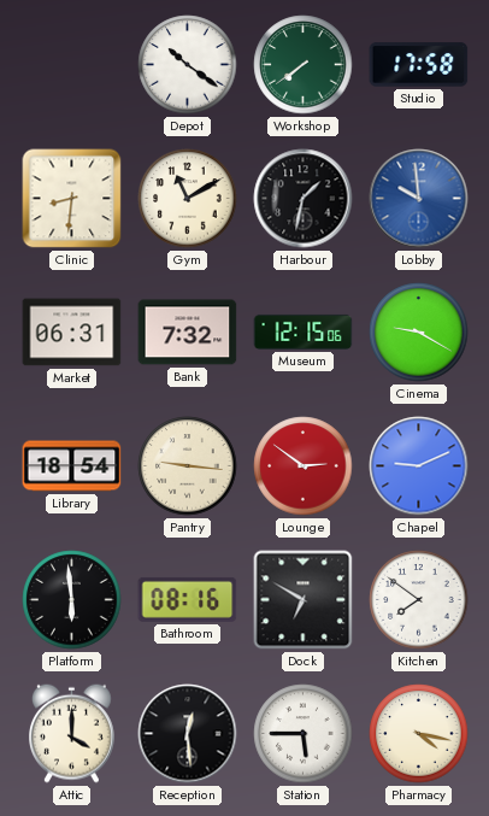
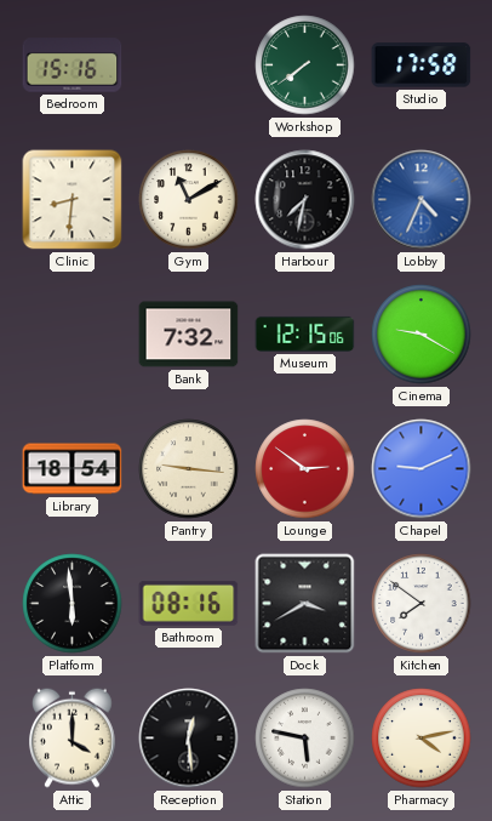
Bedroom: none -> 15:16 (73, 65)
Depot: 10:21 -> none (188, 65)
Harbour: 1:32 -> 7:32 (305, 200)
Lobby: 9:59 -> 4:34 (422, 200)
Market: 06:31 -> none (72, 333)
Dock: 6:50 -> 3:40 (305, 604)
Station: 5:45 -> 5:47 (305, 739)
Pharmacy: 4:17 -> 4:13 (422, 739)
